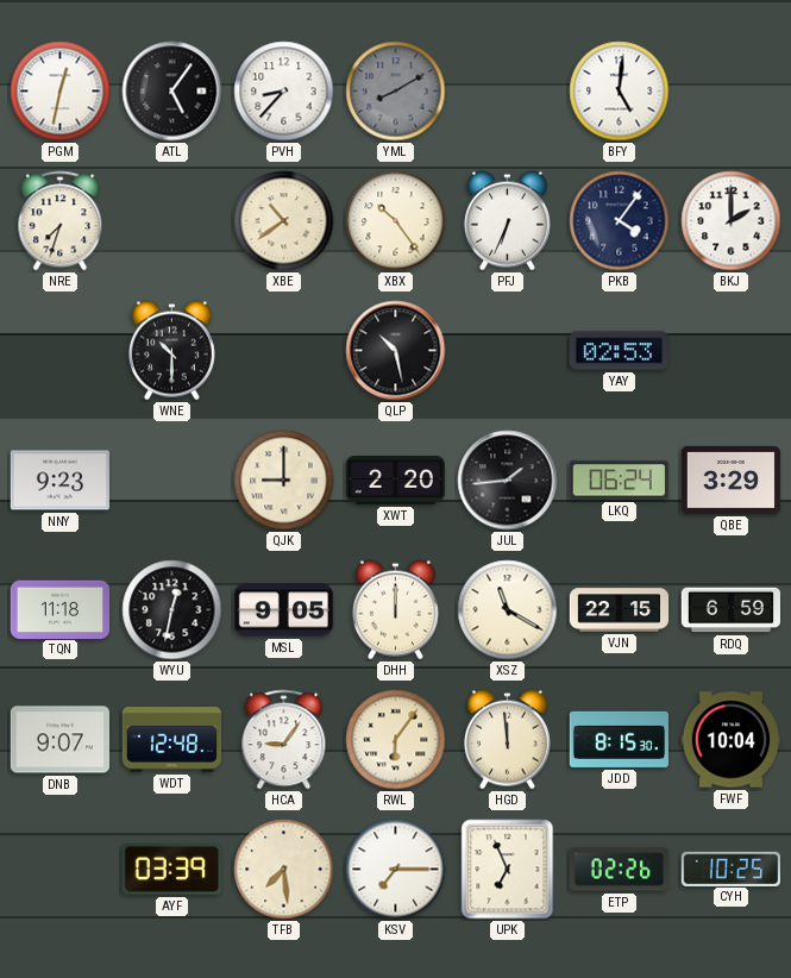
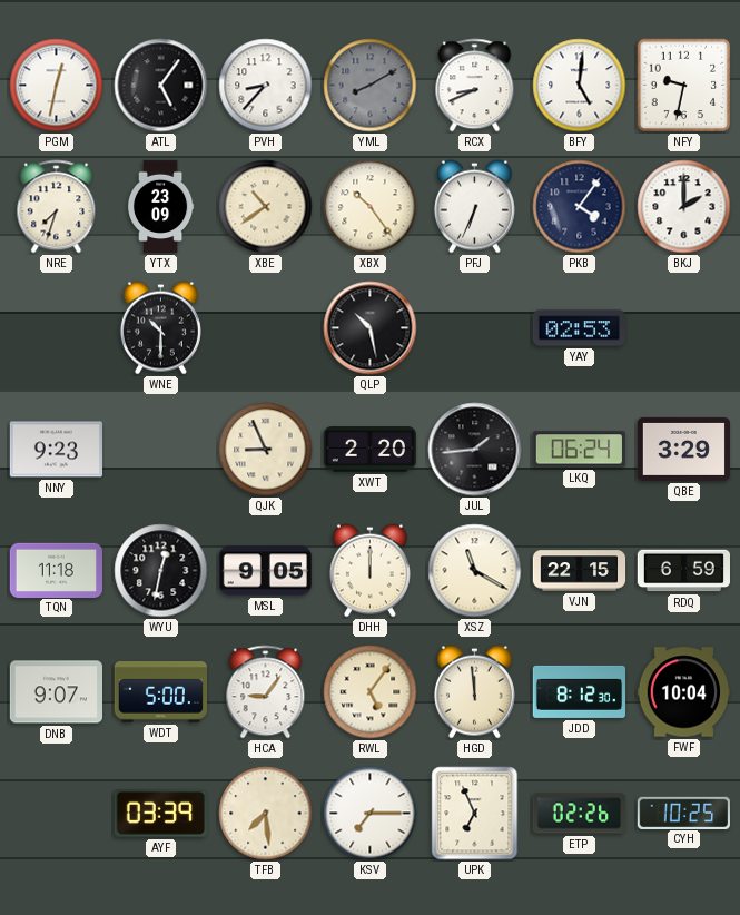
RCX: none -> 8:41 (475, 86)
NFY: none -> 9:32 (684, 86)
YTX: none -> 23:09 (160, 207)
QJK: 9:00 -> 8:56 (266, 450)
WDT: 12:48 -> 5:00 (160, 692)
RWL: 6:06 -> 5:06 (371, 692)
JDD: 8:15 -> 8:12 (579, 691)
